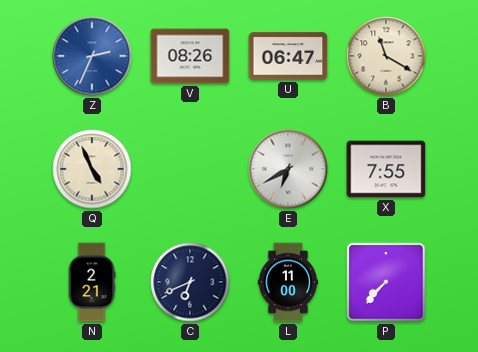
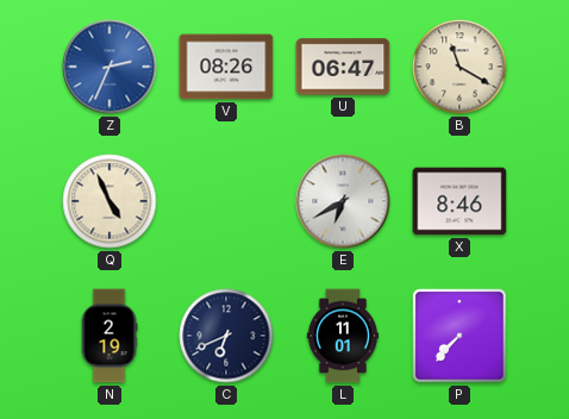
X: 7:55 -> 8:46 (459, 201)
N: 2:21 -> 2:19 (110, 336)
L: 11:00 -> 11:01 (343, 336)
